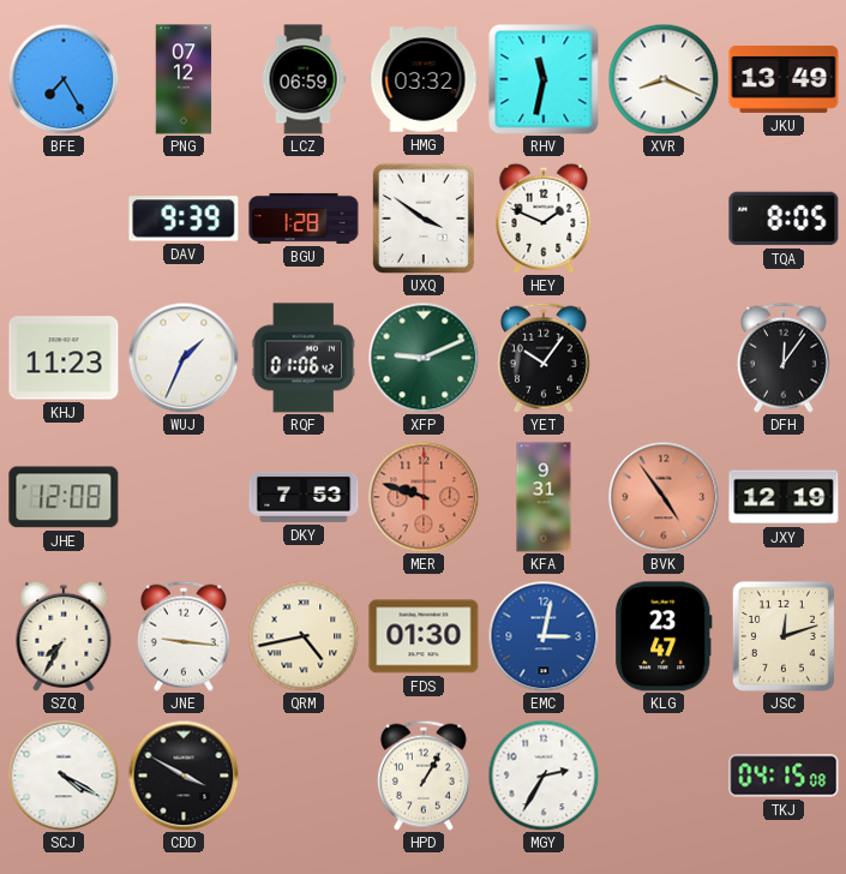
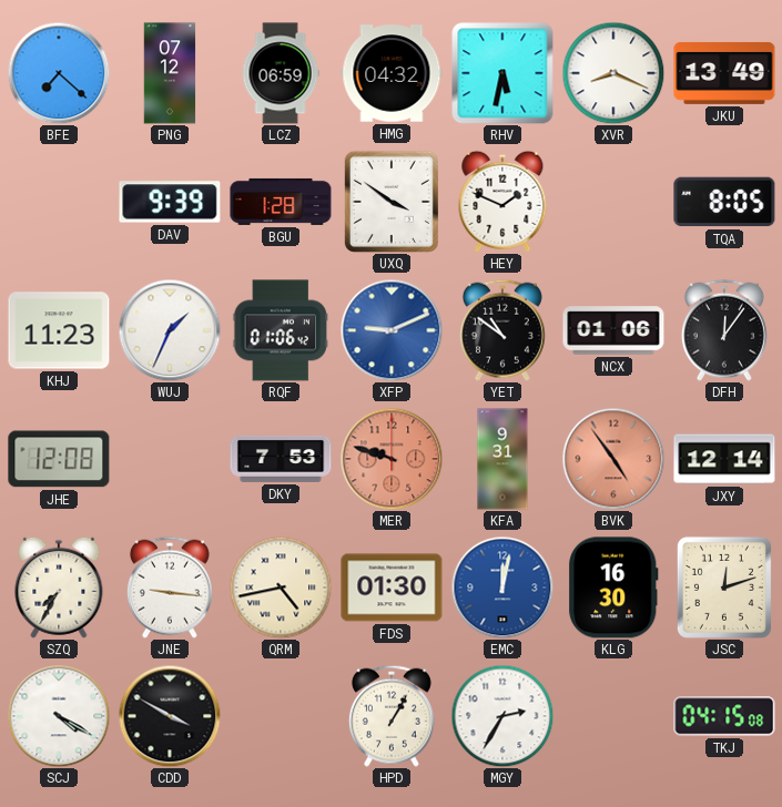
BFE: 7:25 -> 7:22 (59, 73)
HMG: 03:32 -> 04:32 (392, 73)
RHV: 11:32 -> 5:32 (502, 73)
XFP dial: green -> blue (392, 330)
YET: 10:06 -> 10:51 (502, 330)
NCX: none -> 01:06 (613, 330)
JXY: 12:19 -> 12:14 (724, 459)
EMC: 3:02 -> 12:02 (502, 588)
KLG: 23:47 -> 16:30 (613, 588)
